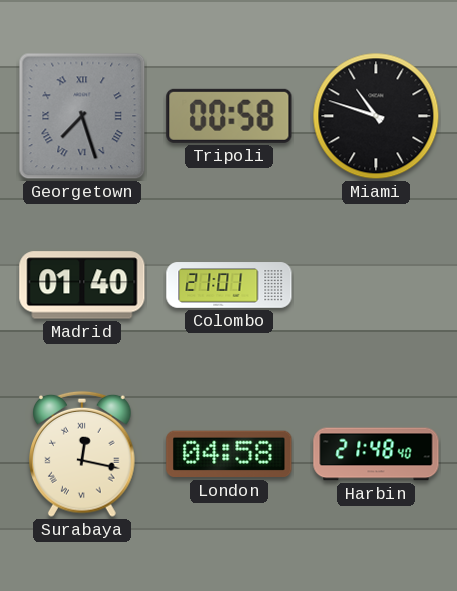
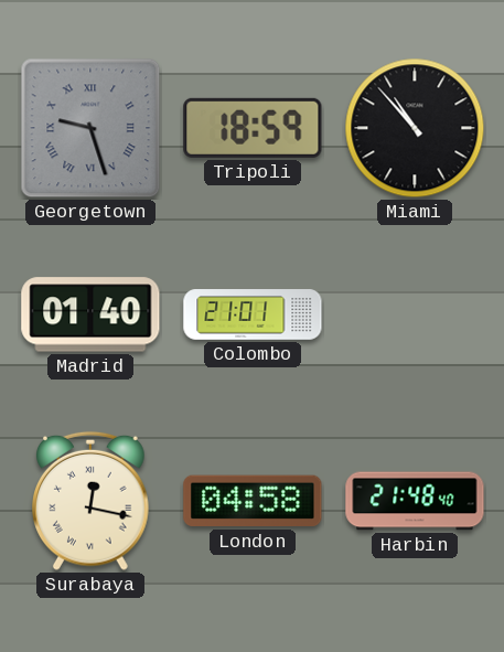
Georgetown: 7:27 -> 9:27 (90, 128)
Tripoli: 00:58 -> 18:59 (253, 128)
Miami: 10:48 -> 10:53 (415, 128)
